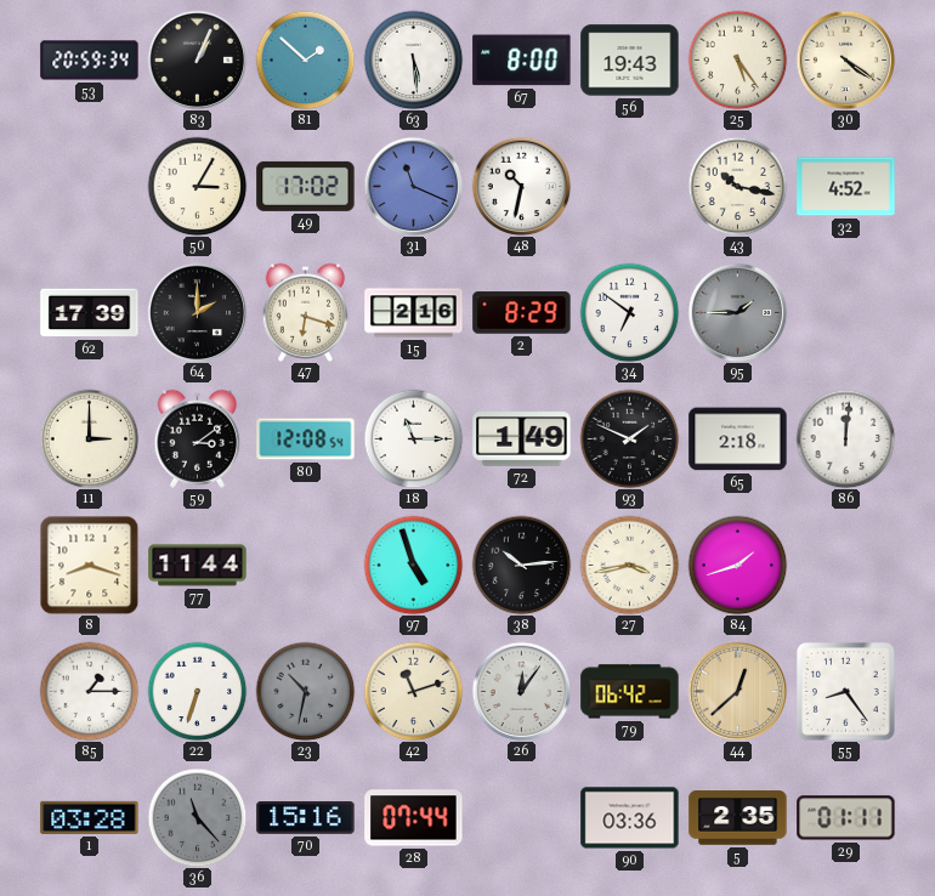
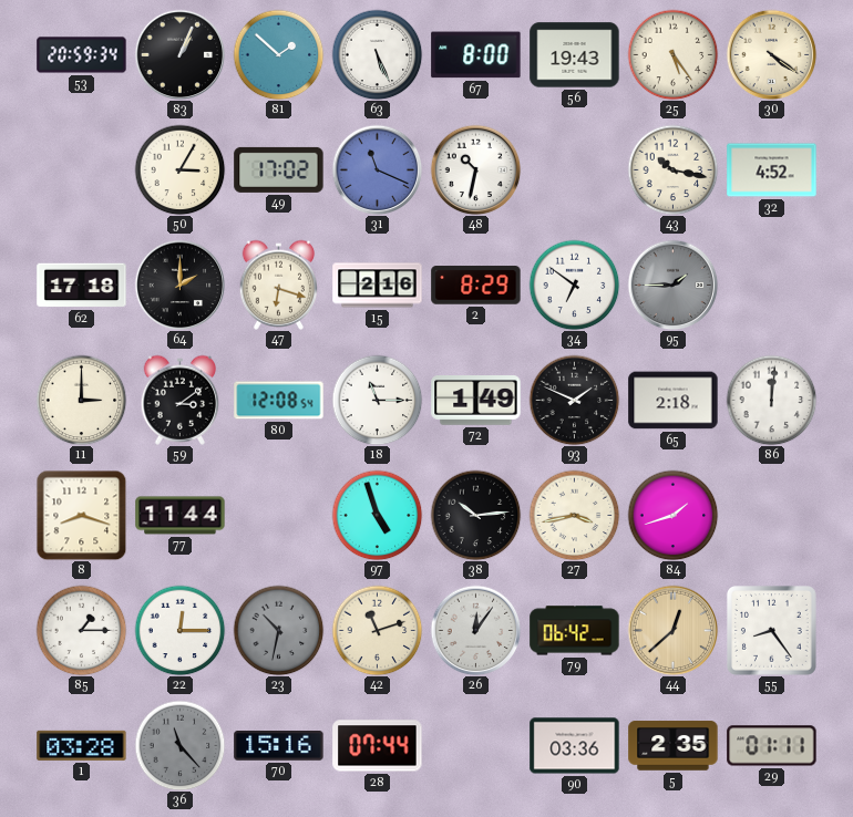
63: 5:29 -> 5:26 (377, 54)
62: 17:39 -> 17:18 (82, 286)
22: 6:33 -> 12:15 (179, 630)
